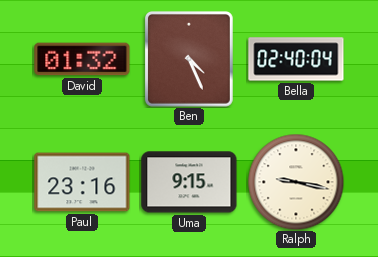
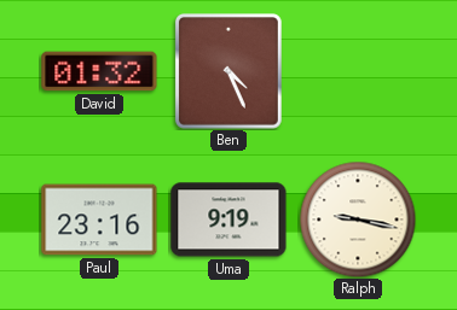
Bella: 02:40 -> none (296, 59)
Uma: 9:15 -> 9:19 (228, 220)
